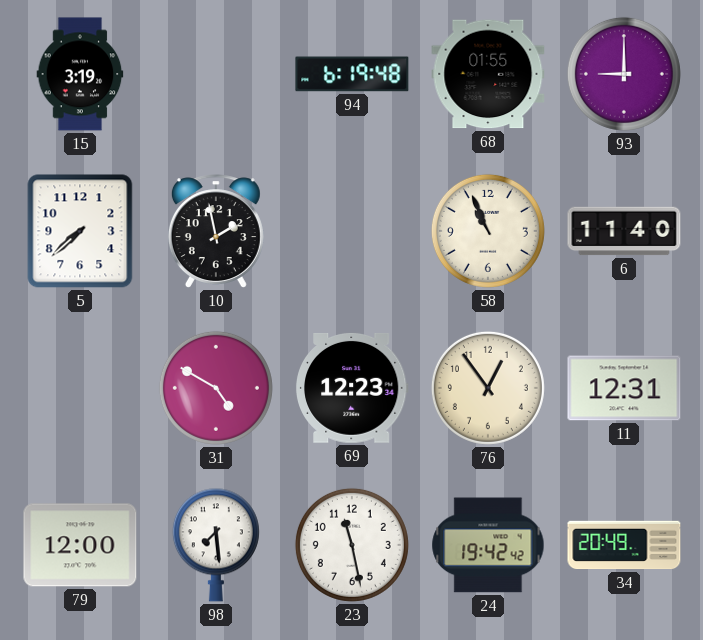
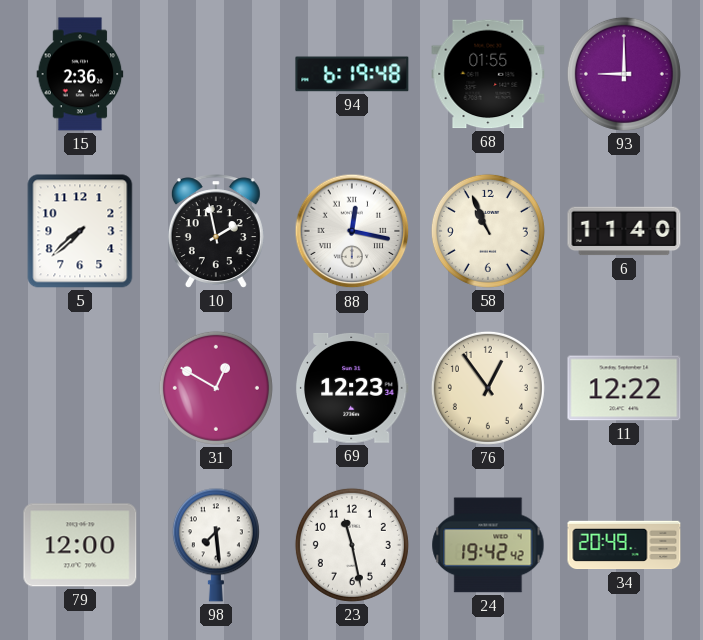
15: 3:19 -> 2:36 (80, 74)
88: none -> 12:17 (352, 231)
31: 4:50 -> 12:50 (216, 388)
11: 12:31 -> 12:22 (624, 388)
